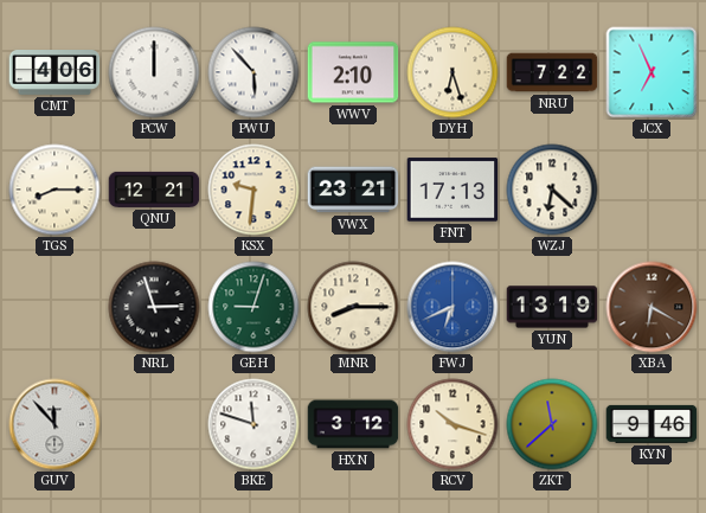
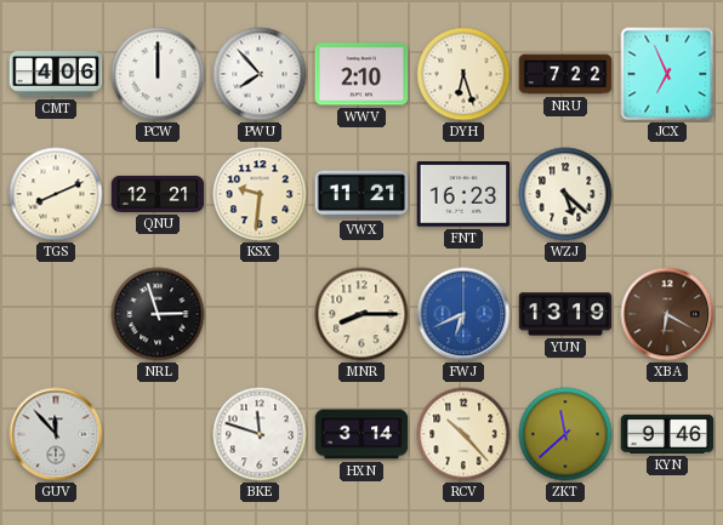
PWU: 5:53 -> 7:53 (260, 74)
TGS: 8:15 -> 8:11 (56, 194)
VWX: 23:21 -> 11:21 (362, 194)
FNT: 17:13 -> 16:23 (463, 194)
WZJ: 6:22 -> 5:22 (565, 194)
GEH: 9:03 -> none (253, 307)
HXN: 3:12 -> 3:14 (362, 434)
RCV: 10:18 -> 10:23 (463, 434)
